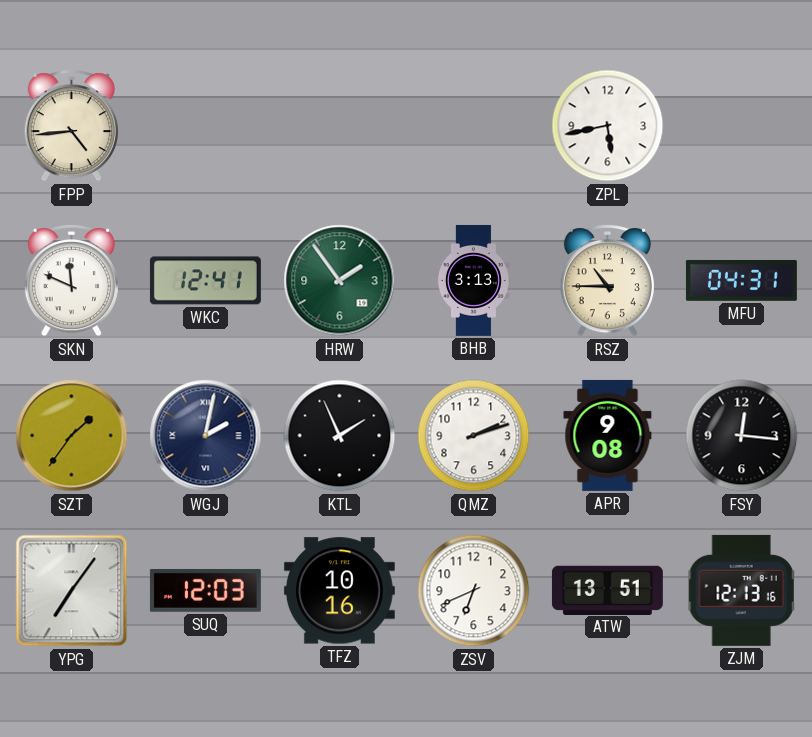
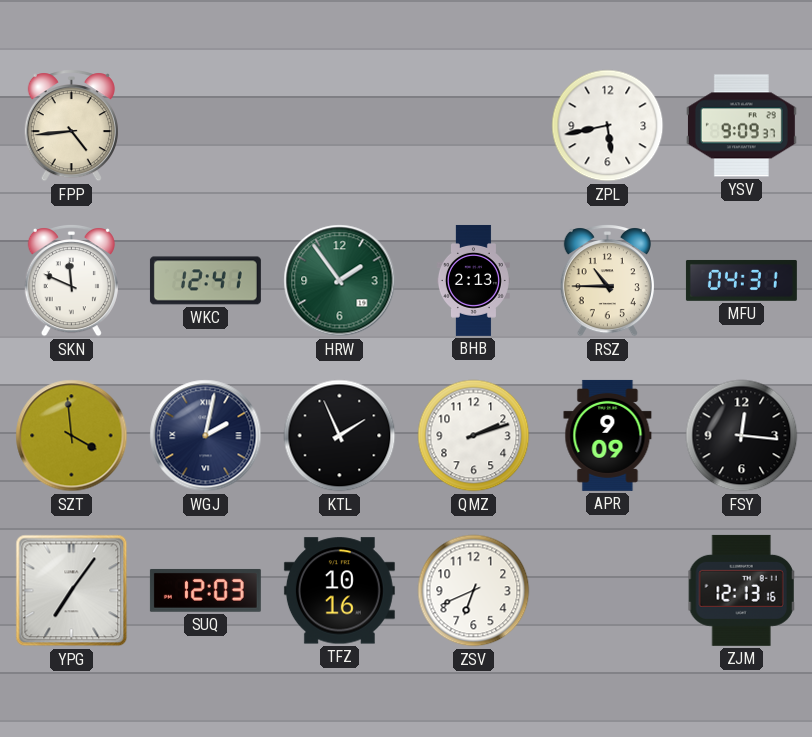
YSV: none -> 9:09 (741, 126)
BHB: 3:13 -> 2:13 (473, 280)
SZT: 1:36 -> 3:59 (72, 436)
APR: 9:08 -> 9:09 (608, 435)
ATW: 13:51 -> none (607, 590)
